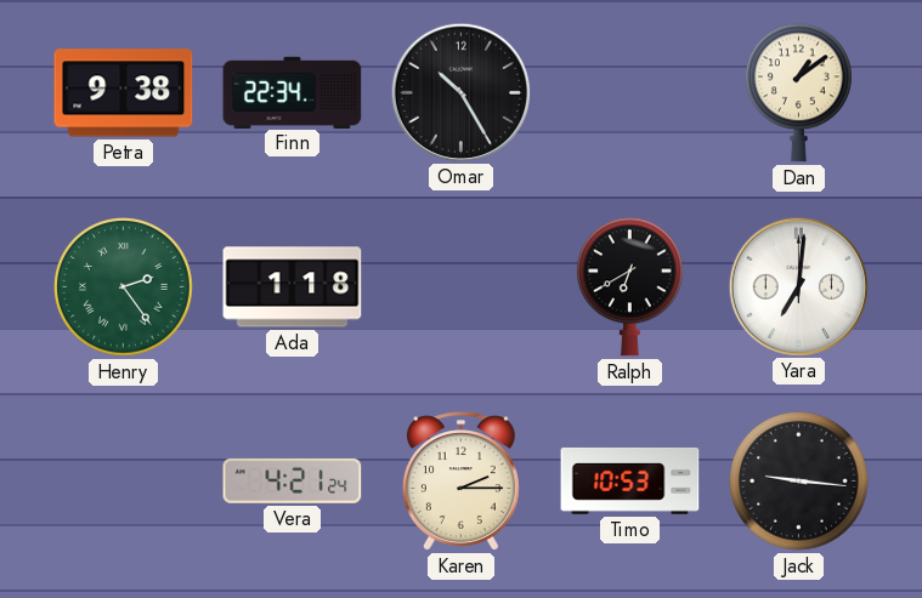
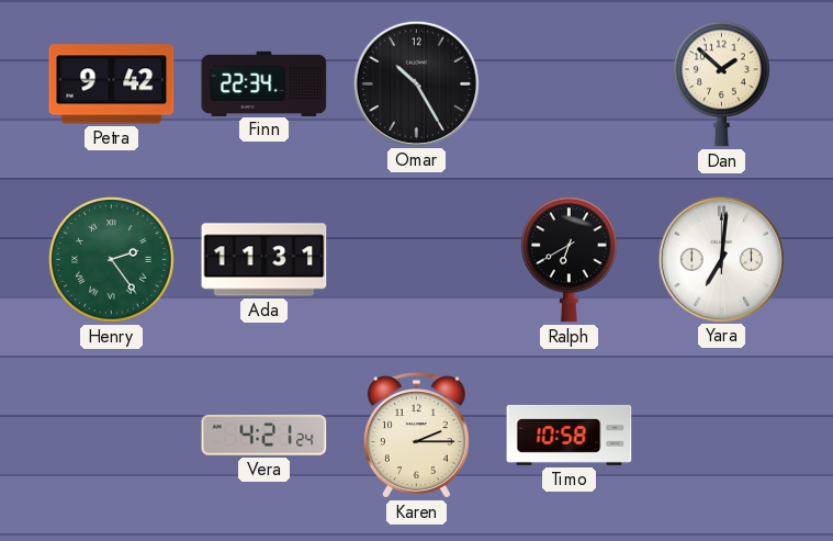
Petra: 9:38 -> 9:42 (112, 84)
Dan: 1:09 -> 1:52 (722, 84)
Ada: 1:18 -> 11:31 (264, 260)
Timo: 10:53 -> 10:58 (570, 435)
Jack: 9:16 -> none (799, 482)
